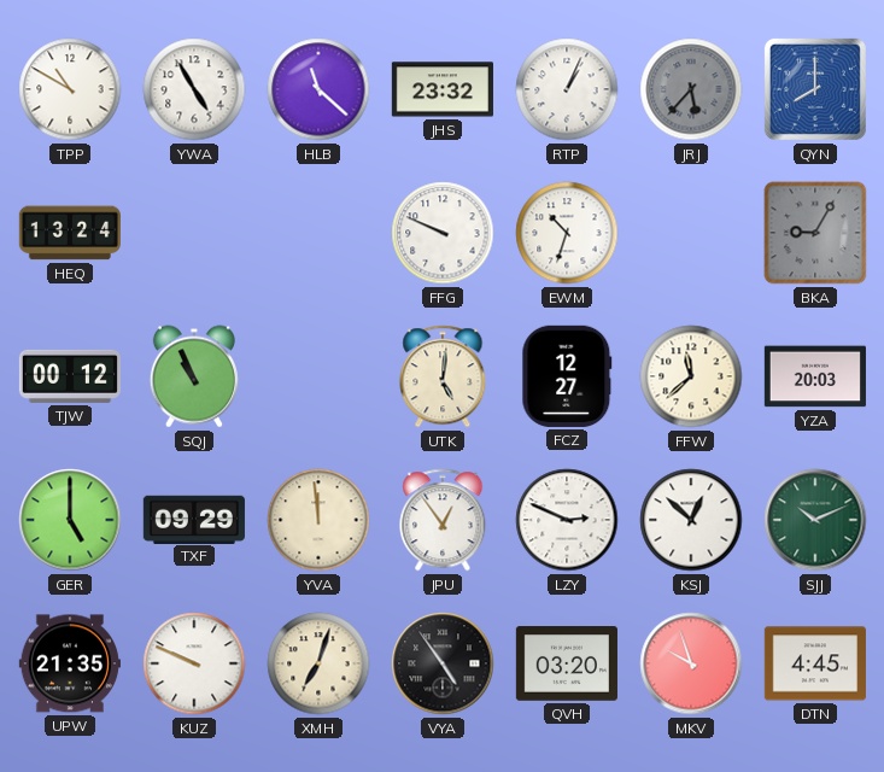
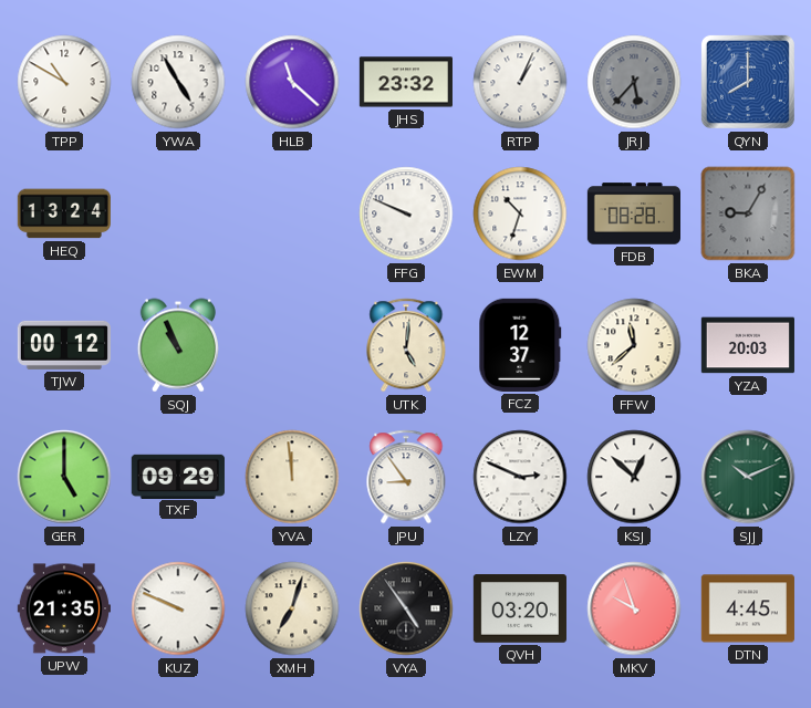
FDB: none -> 08:28 (633, 214)
FCZ: 12:27 -> 12:37 (520, 345)
JPU: 12:54 -> 8:54 (406, 477)
